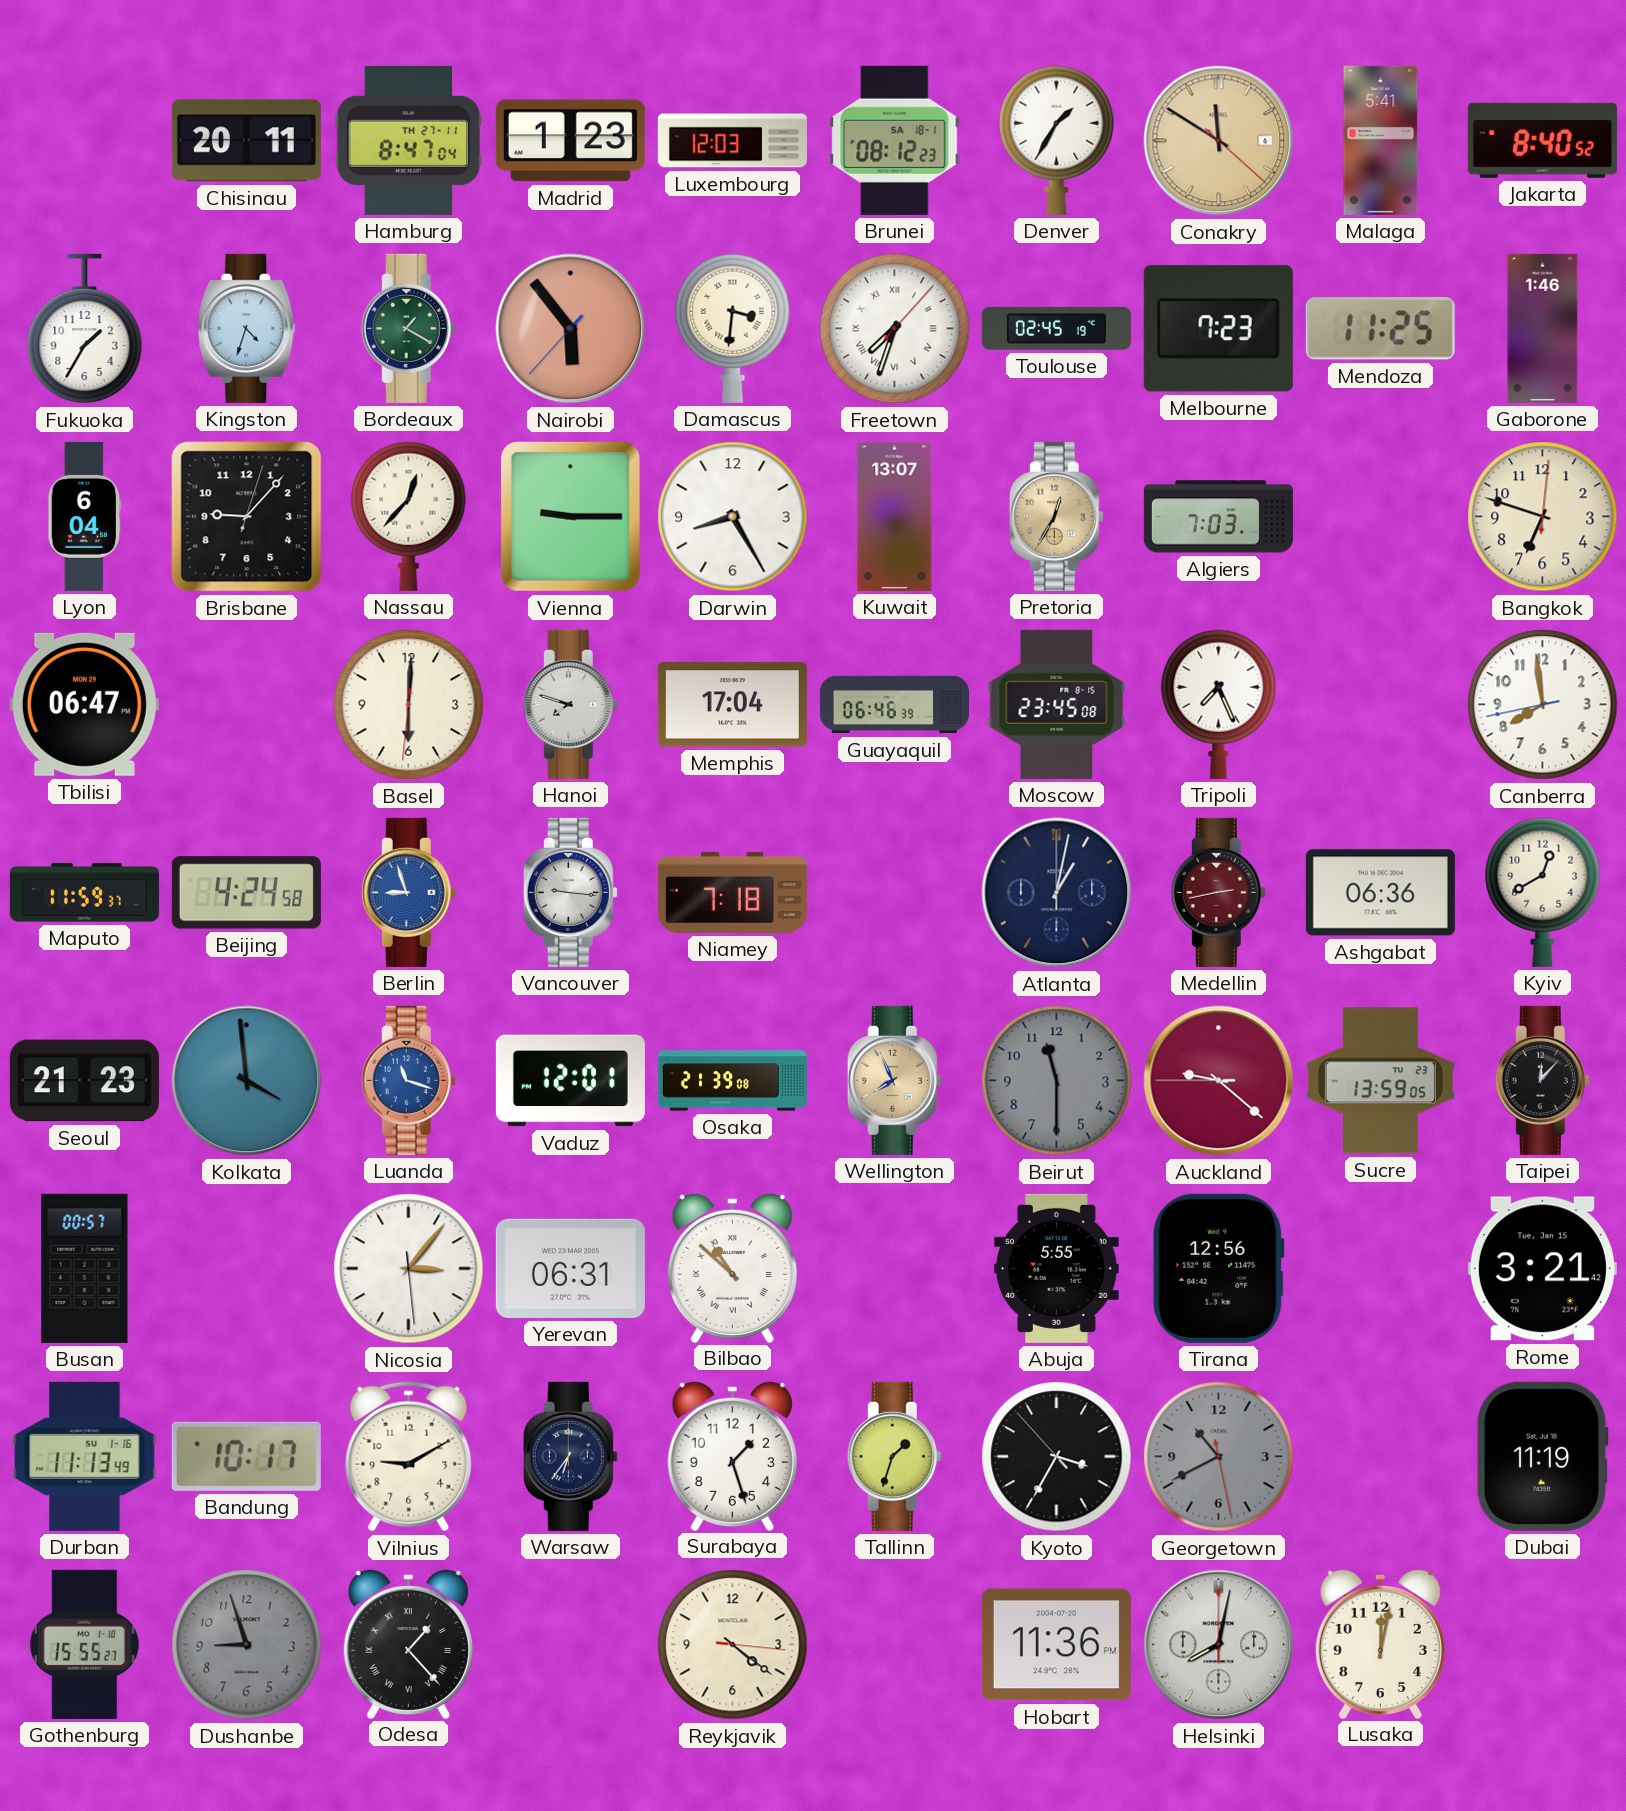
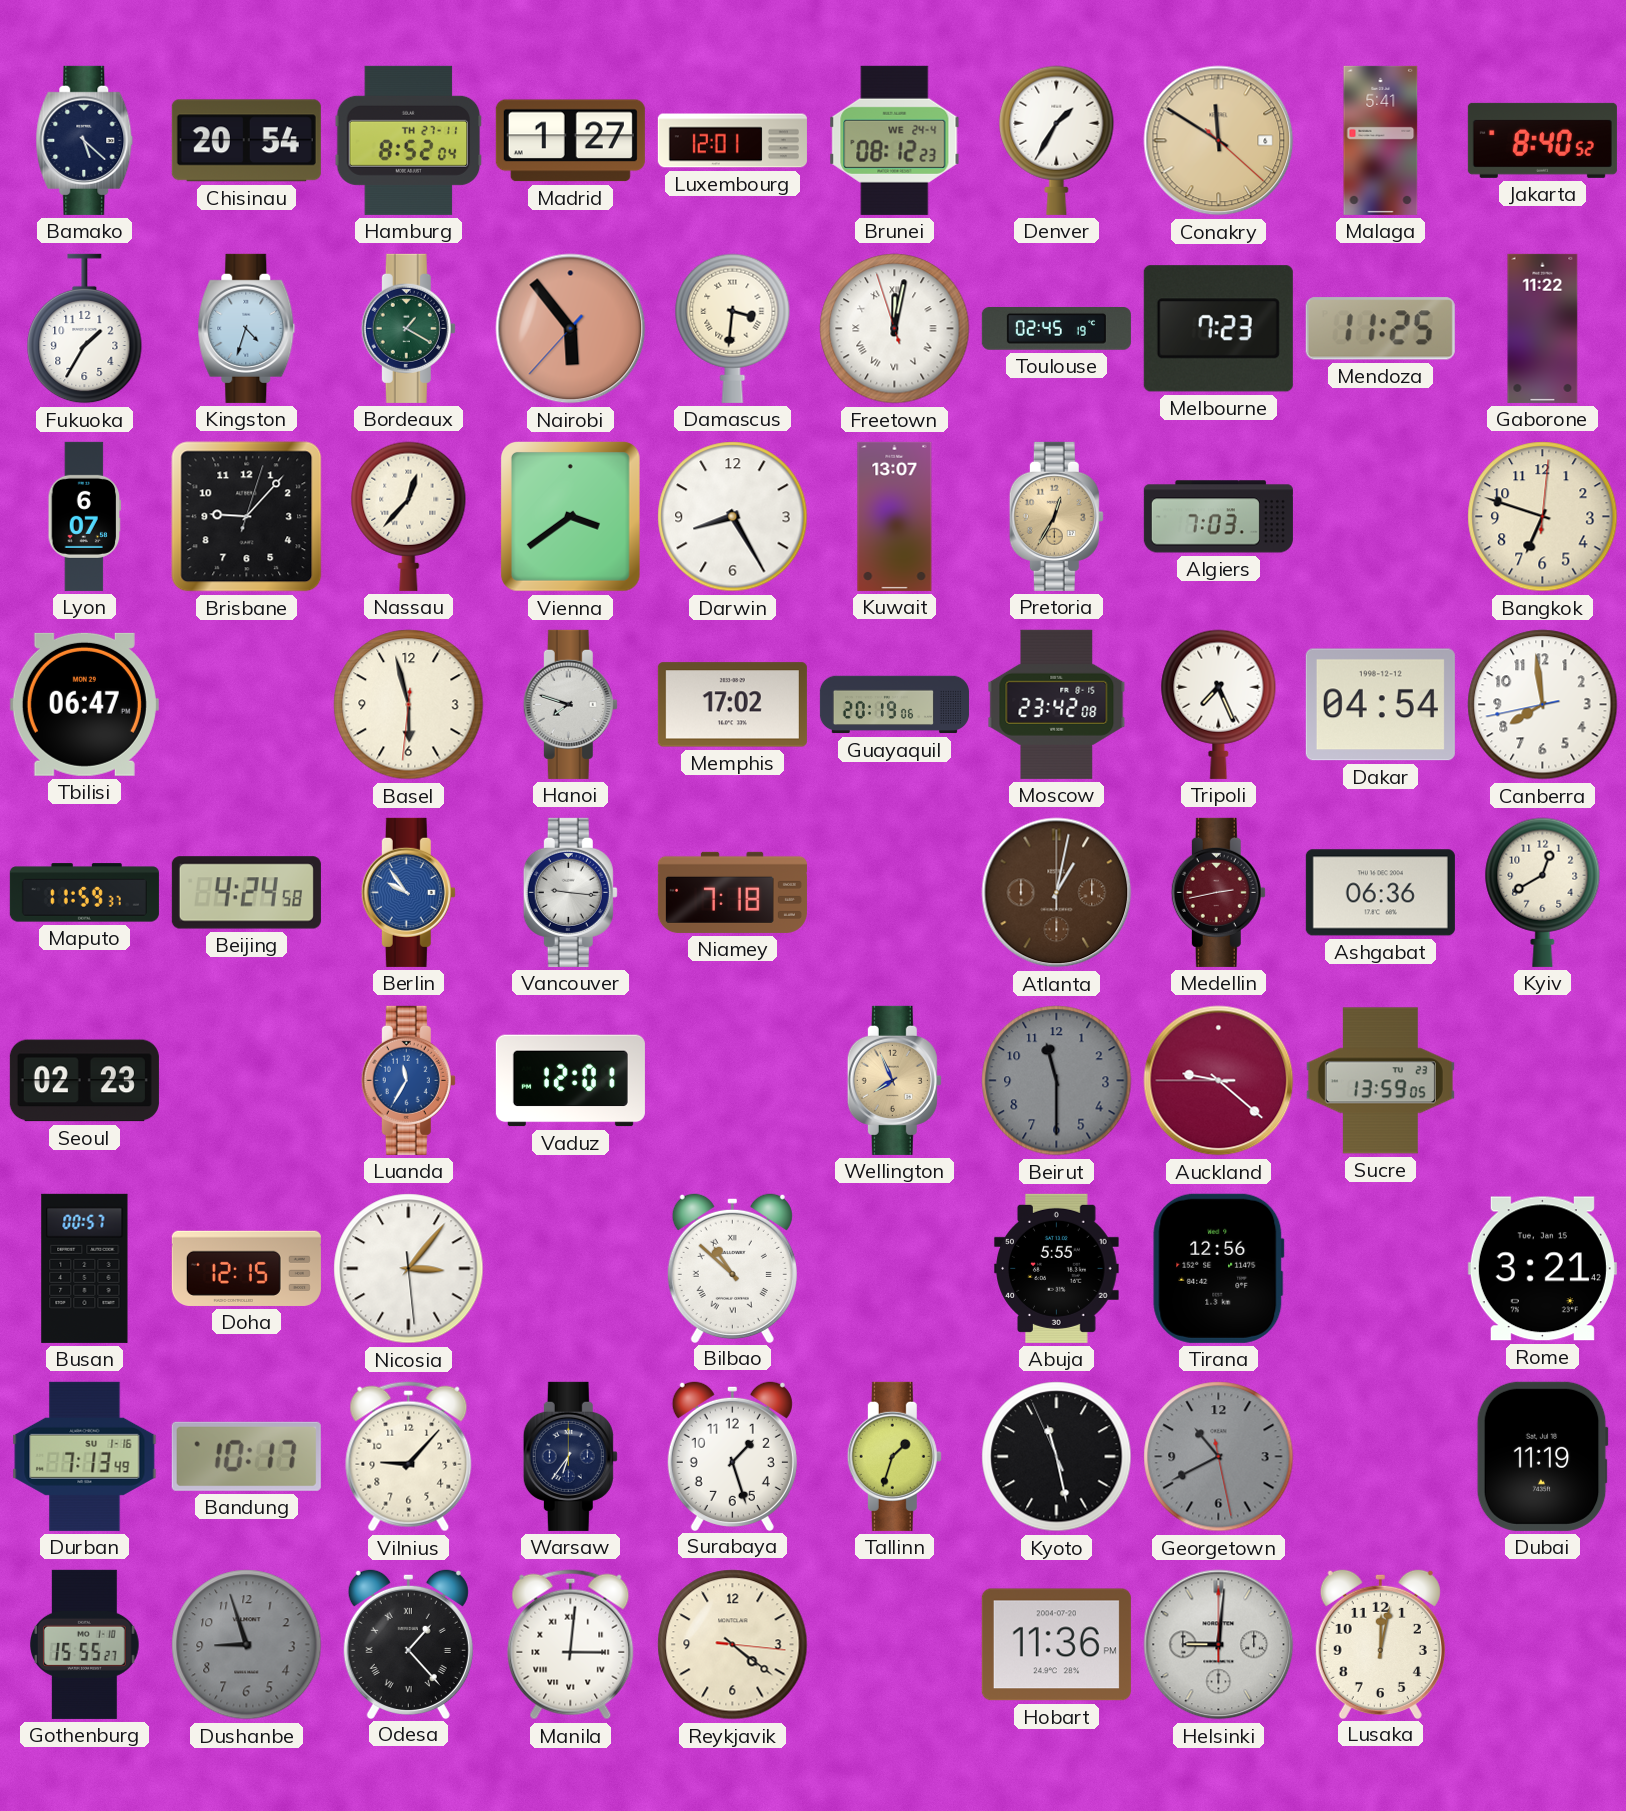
Bamako: none -> 5:22 (85, 140)
Chisinau: 20:11 -> 20:54 (246, 141)
Hamburg: 8:47 -> 8:52 (409, 140)
Madrid: 1:23 -> 1:27 (570, 141)
Luxembourg: 12:03 -> 12:01 (732, 141)
Brunei date: SA 18-1 -> WE 24-4 (895, 140)
Freetown: 7:33 -> 12:01 (895, 329)
Gaborone: 1:46 -> 11:22 (1543, 328)
Lyon: 6:04 -> 6:07 (85, 516)
Vienna: 9:15 -> 3:39 (570, 517)
Basel: 6:00 -> 5:57 (409, 705)
Memphis: 17:04 -> 17:02 (732, 705)
Guayaquil: 06:46 -> 20:19 (894, 705)
Moscow: 23:45 -> 23:42 (1057, 704)
Dakar: none -> 04:54 (1380, 705)
Berlin: 8:57 -> 9:54 (408, 892)
Atlanta dial: navy -> brown (1057, 893)
Seoul: 21:23 -> 02:23 (84, 1081)
Kolkata: 3:59 -> none (247, 1081)
Luanda: 11:18 -> 11:35 (408, 1080)
Osaka: 21:39 -> none (732, 1081)
Taipei: 12:07 -> none (1542, 1080)
Doha: none -> 12:15 (246, 1268)
Yerevan: 06:31 -> none (570, 1268)
Durban: 11:13 -> 7:13 (85, 1456)
Vilnius: 9:10 -> 9:07 (409, 1457)
Kyoto: 3:34 -> 11:27 (1057, 1457)
Manila: none -> 3:01 (571, 1645)
Helsinki: 8:02 -> 9:01 (1219, 1645)
